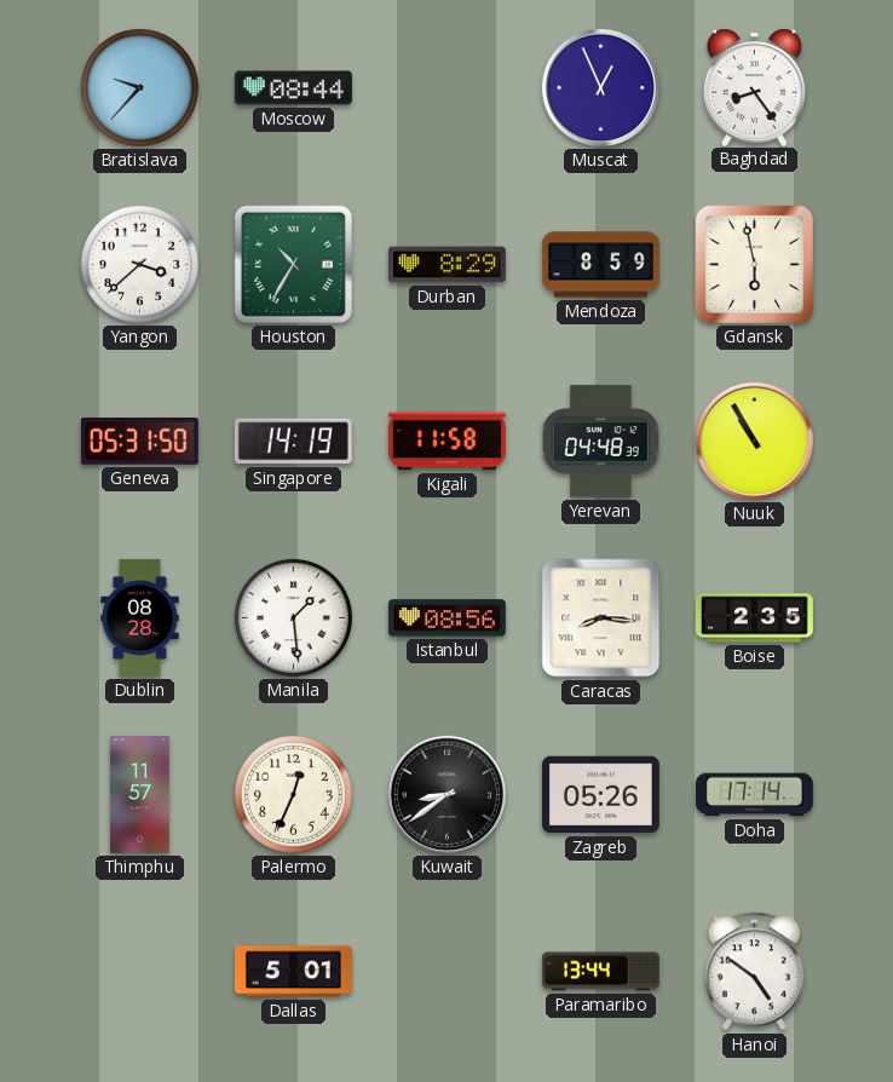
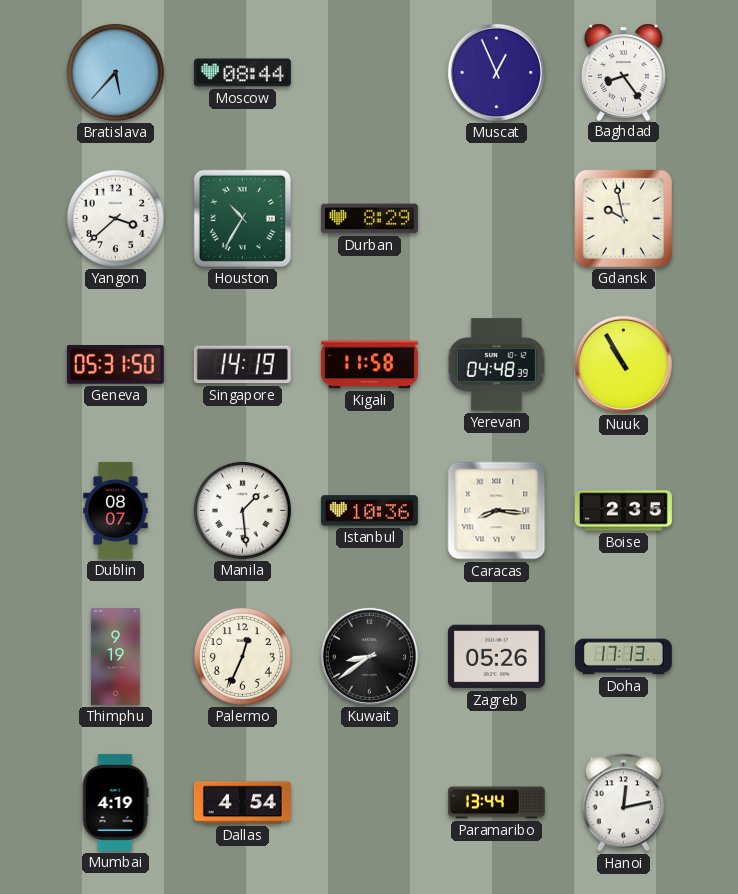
Bratislava: 9:37 -> 5:37 (115, 72)
Mendoza: 8:59 -> none (600, 265)
Gdansk: 5:58 -> 9:58 (623, 218)
Dublin: 08:28 -> 08:07 (116, 510)
Istanbul: 08:56 -> 10:36 (369, 511)
Thimphu: 11:57 -> 9:19 (116, 656)
Doha: 17:14 -> 17:13 (623, 657)
Mumbai: none -> 4:19 (115, 802)
Dallas: 5:01 -> 4:54 (242, 803)
Hanoi: 4:51 -> 12:13 (624, 803)
